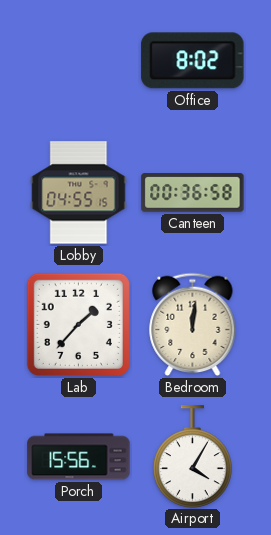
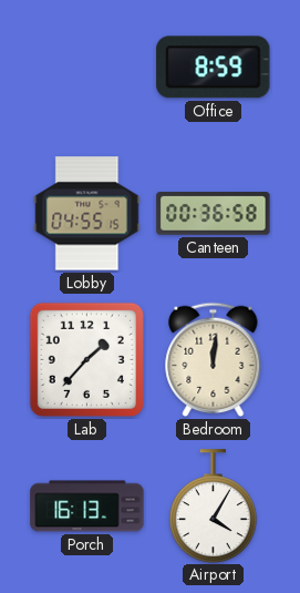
Office: 8:02 -> 8:59 (214, 68)
Porch: 15:56 -> 16:13 (87, 507)
